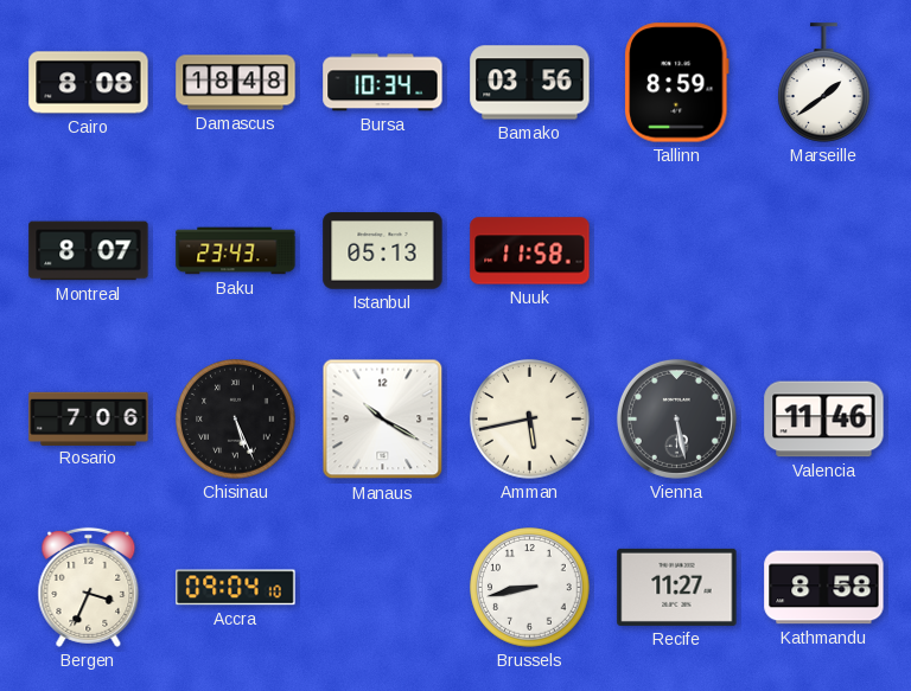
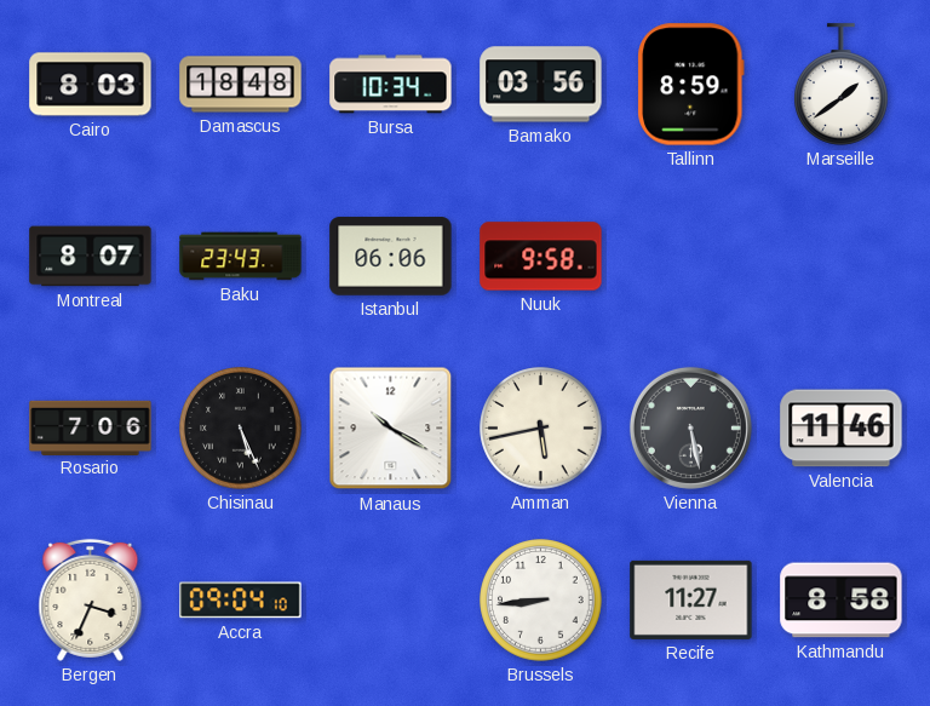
Cairo: 8:08 -> 8:03 (91, 85)
Istanbul: 05:13 -> 06:06 (391, 257)
Nuuk: 11:58 -> 9:58 (541, 257)
Brussels: 8:43 -> 8:44 (541, 601)
